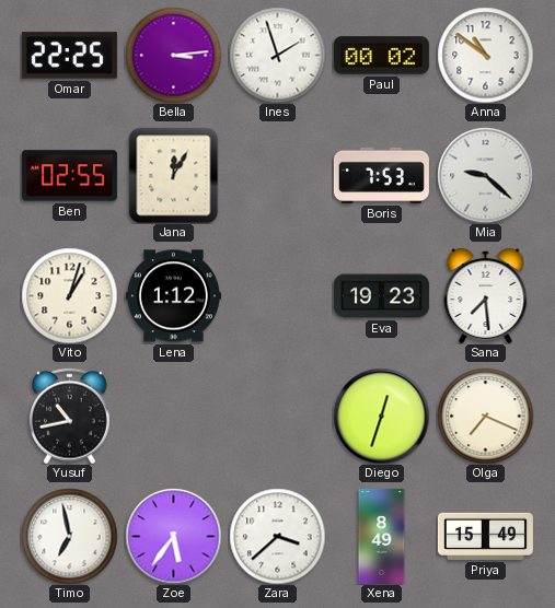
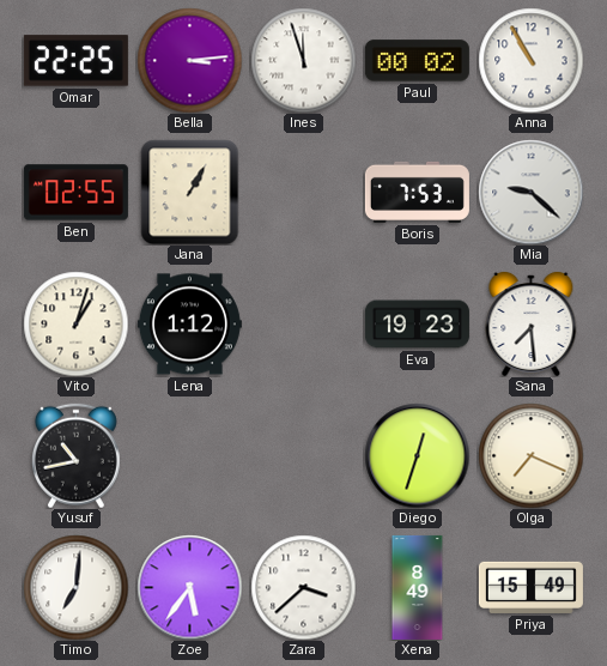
Ines: 1:57 -> 11:57 (303, 60)
Anna: 10:51 -> 10:55 (530, 60)
Jana: 12:05 -> 1:05 (190, 192)
Timo: 6:58 -> 7:01 (75, 587)
